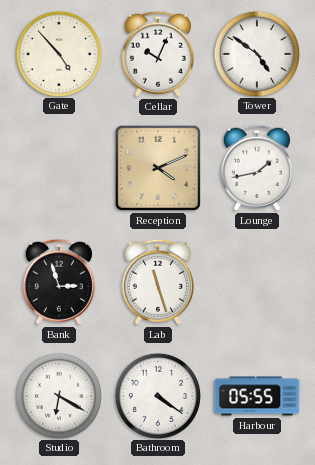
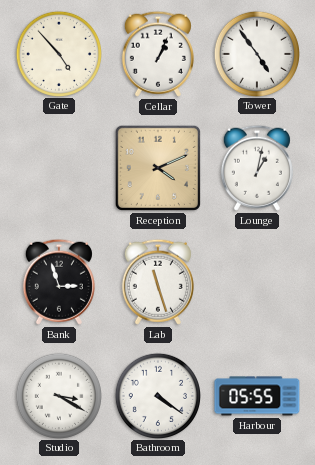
Cellar: 10:04 -> 1:04 (158, 54)
Tower: 4:51 -> 4:54 (256, 53)
Lounge: 1:43 -> 1:02 (257, 168)
Studio: 6:20 -> 3:20 (58, 395)
